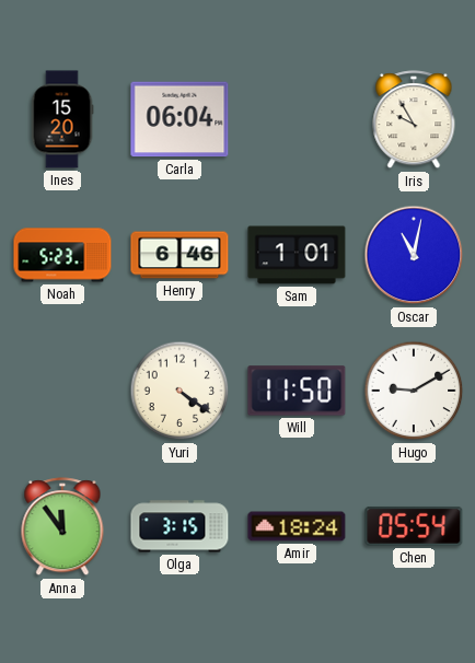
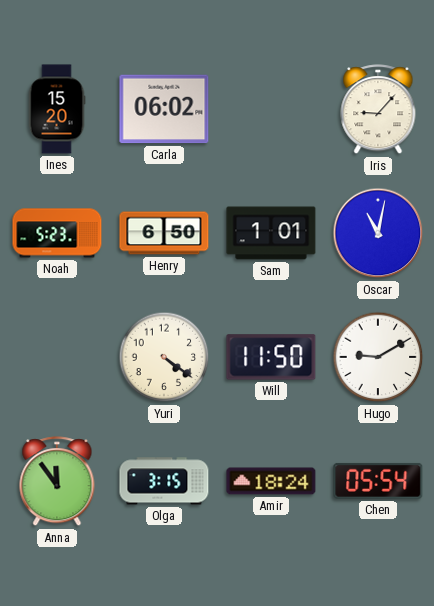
Carla: 06:04 -> 06:02 (164, 109)
Iris: 9:55 -> 9:07 (378, 110)
Henry: 6:46 -> 6:50 (164, 233)
